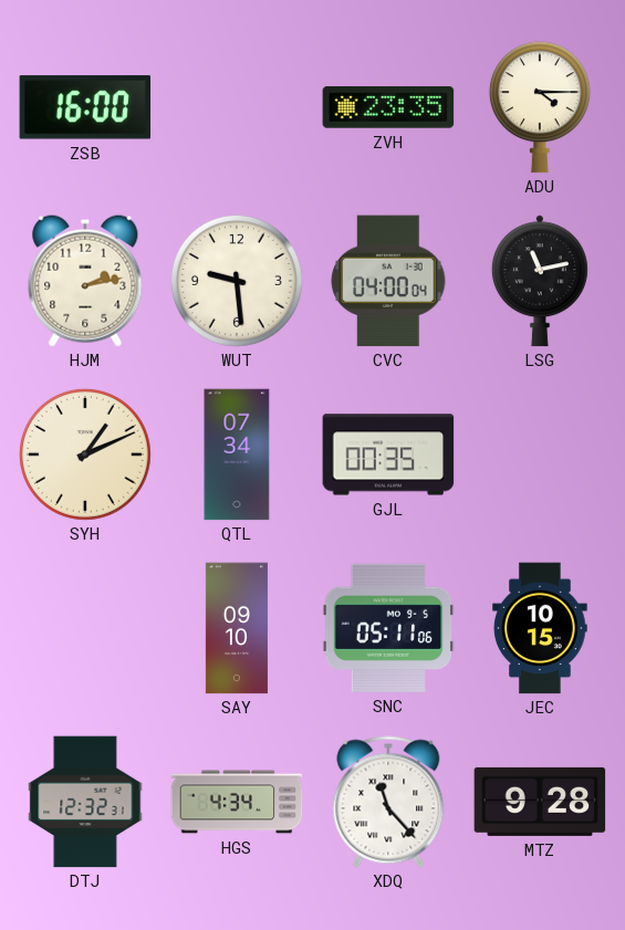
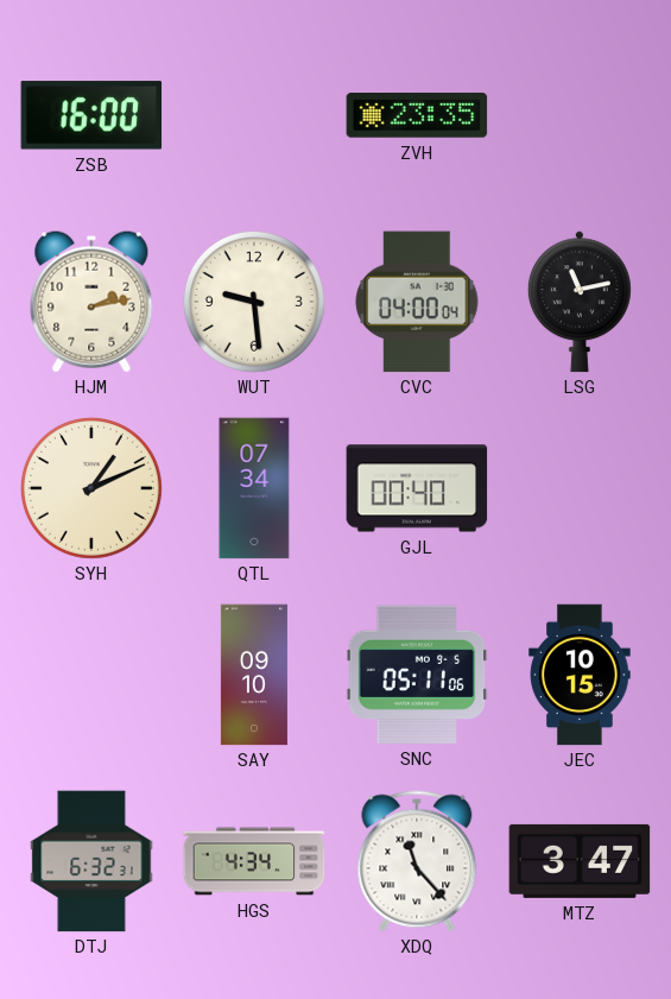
ADU: 4:15 -> none (540, 107)
GJL: 00:35 -> 00:40 (417, 488)
DTJ: 12:32 -> 6:32 (91, 861)
MTZ: 9:28 -> 3:47 (580, 861)
